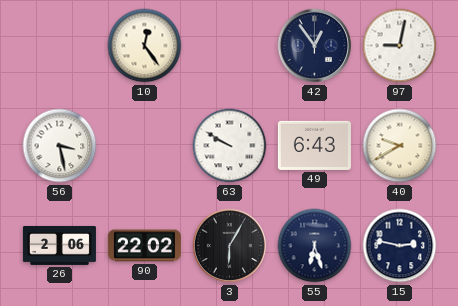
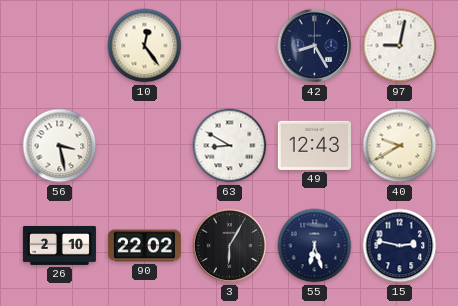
42: 12:54 -> 8:25 (315, 46)
63: 9:50 -> 8:50 (230, 146)
49: 6:43 -> 12:43 (314, 145)
26: 2:06 -> 2:10 (59, 245)
